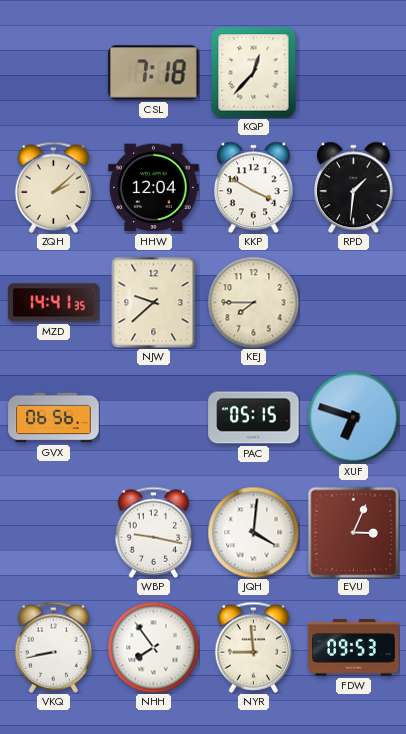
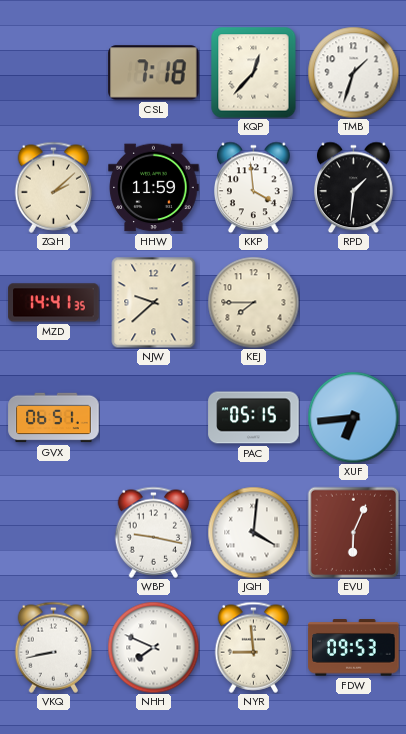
TMB: none -> 1:33 (353, 72)
HHW: 12:04 -> 11:59 (154, 188)
KKP: 3:50 -> 3:59 (254, 187)
GVX: 06:56 -> 06:51 (54, 418)
XUF: 6:48 -> 6:44 (353, 417)
EVU: 3:04 -> 6:04 (353, 532)
NHH: 7:54 -> 7:49 (153, 647)
